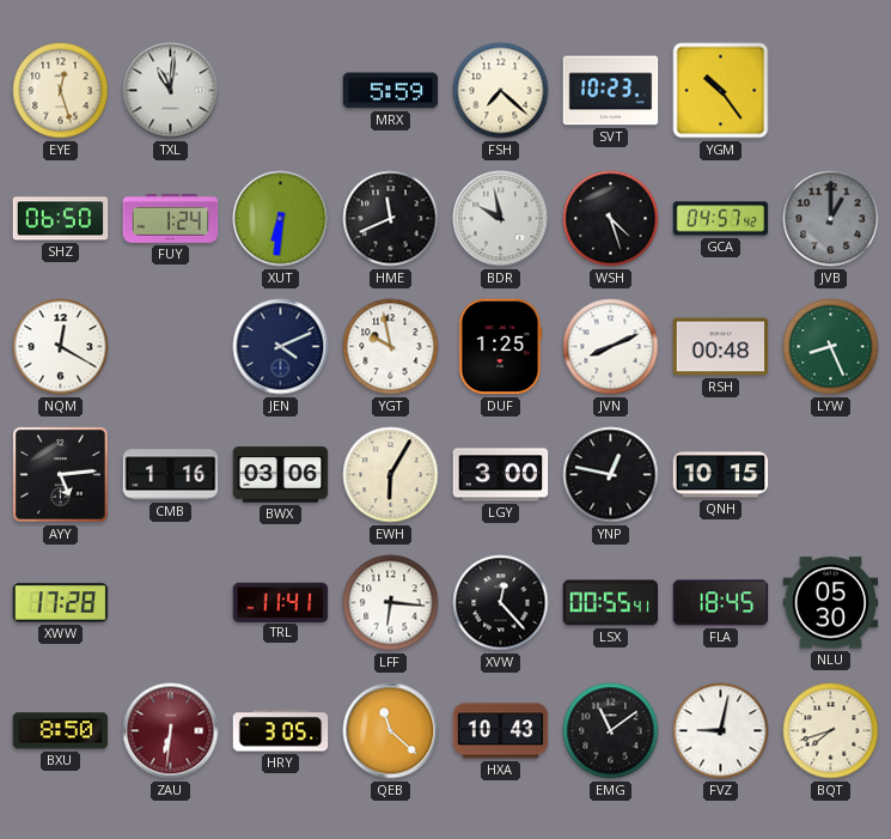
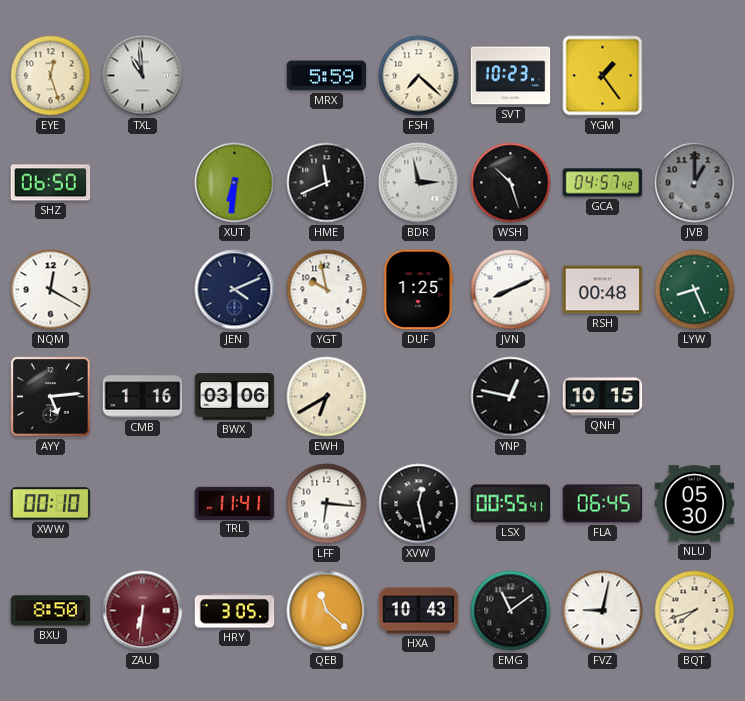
TXL: 11:01 -> 10:59 (143, 76)
YGM: 10:24 -> 1:24 (603, 76)
FUY: 1:24 -> none (171, 218)
BDR: 9:58 -> 2:58 (419, 183)
WSH: 4:27 -> 10:27 (511, 183)
EWH: 6:05 -> 6:40 (327, 397)
LGY: 3:00 -> none (501, 475)
XWW: 17:28 -> 00:10 (51, 504)
XVW: 12:23 -> 12:28 (419, 504)
FLA: 18:45 -> 06:45 (603, 504)
